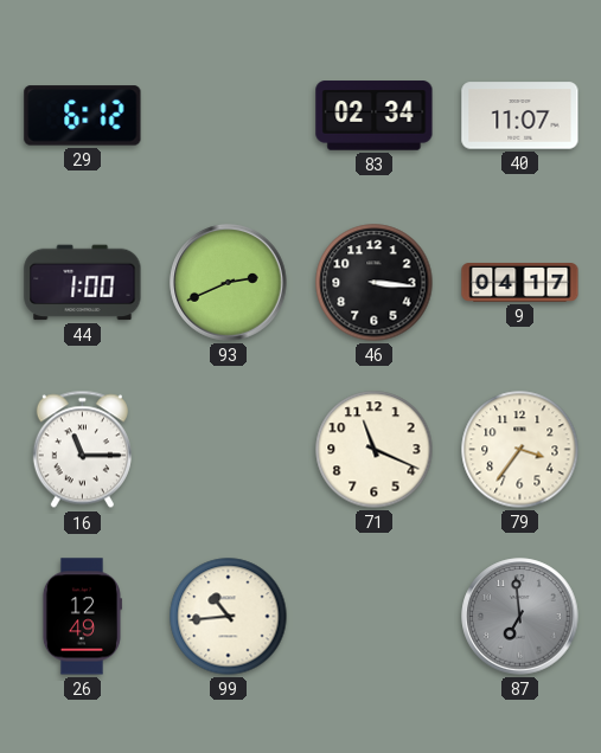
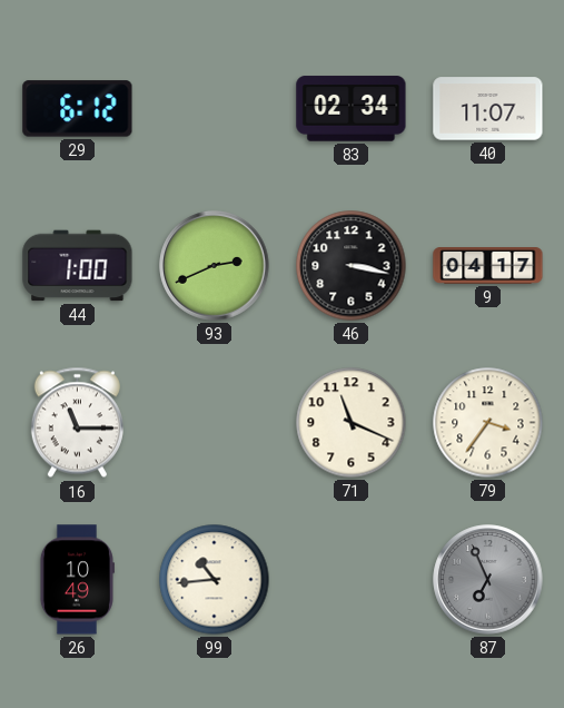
46: 3:16 -> 3:17 (352, 266)
26: 12:49 -> 10:49 (77, 580)
87: 6:59 -> 6:56 (488, 580)
